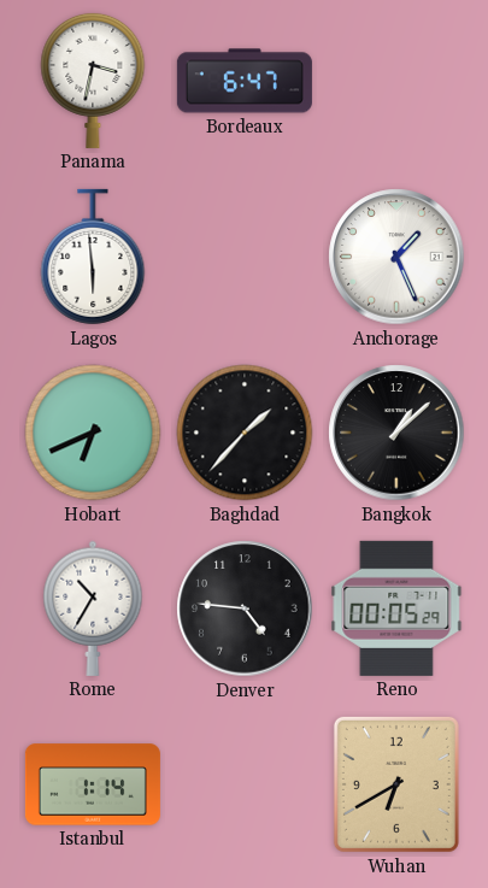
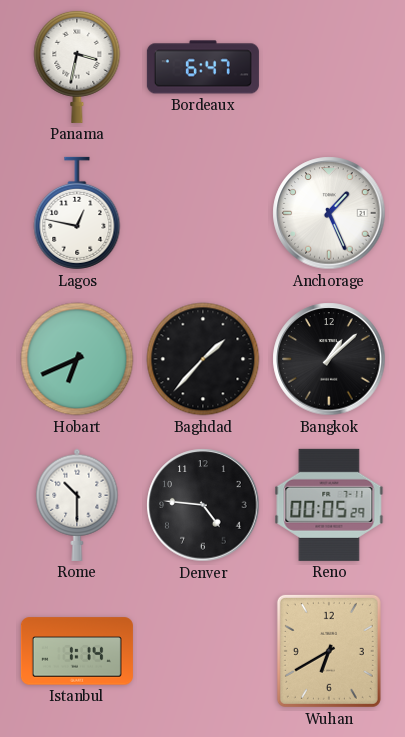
Lagos: 5:59 -> 12:47 (77, 213)
Rome: 10:35 -> 10:30 (77, 505)
